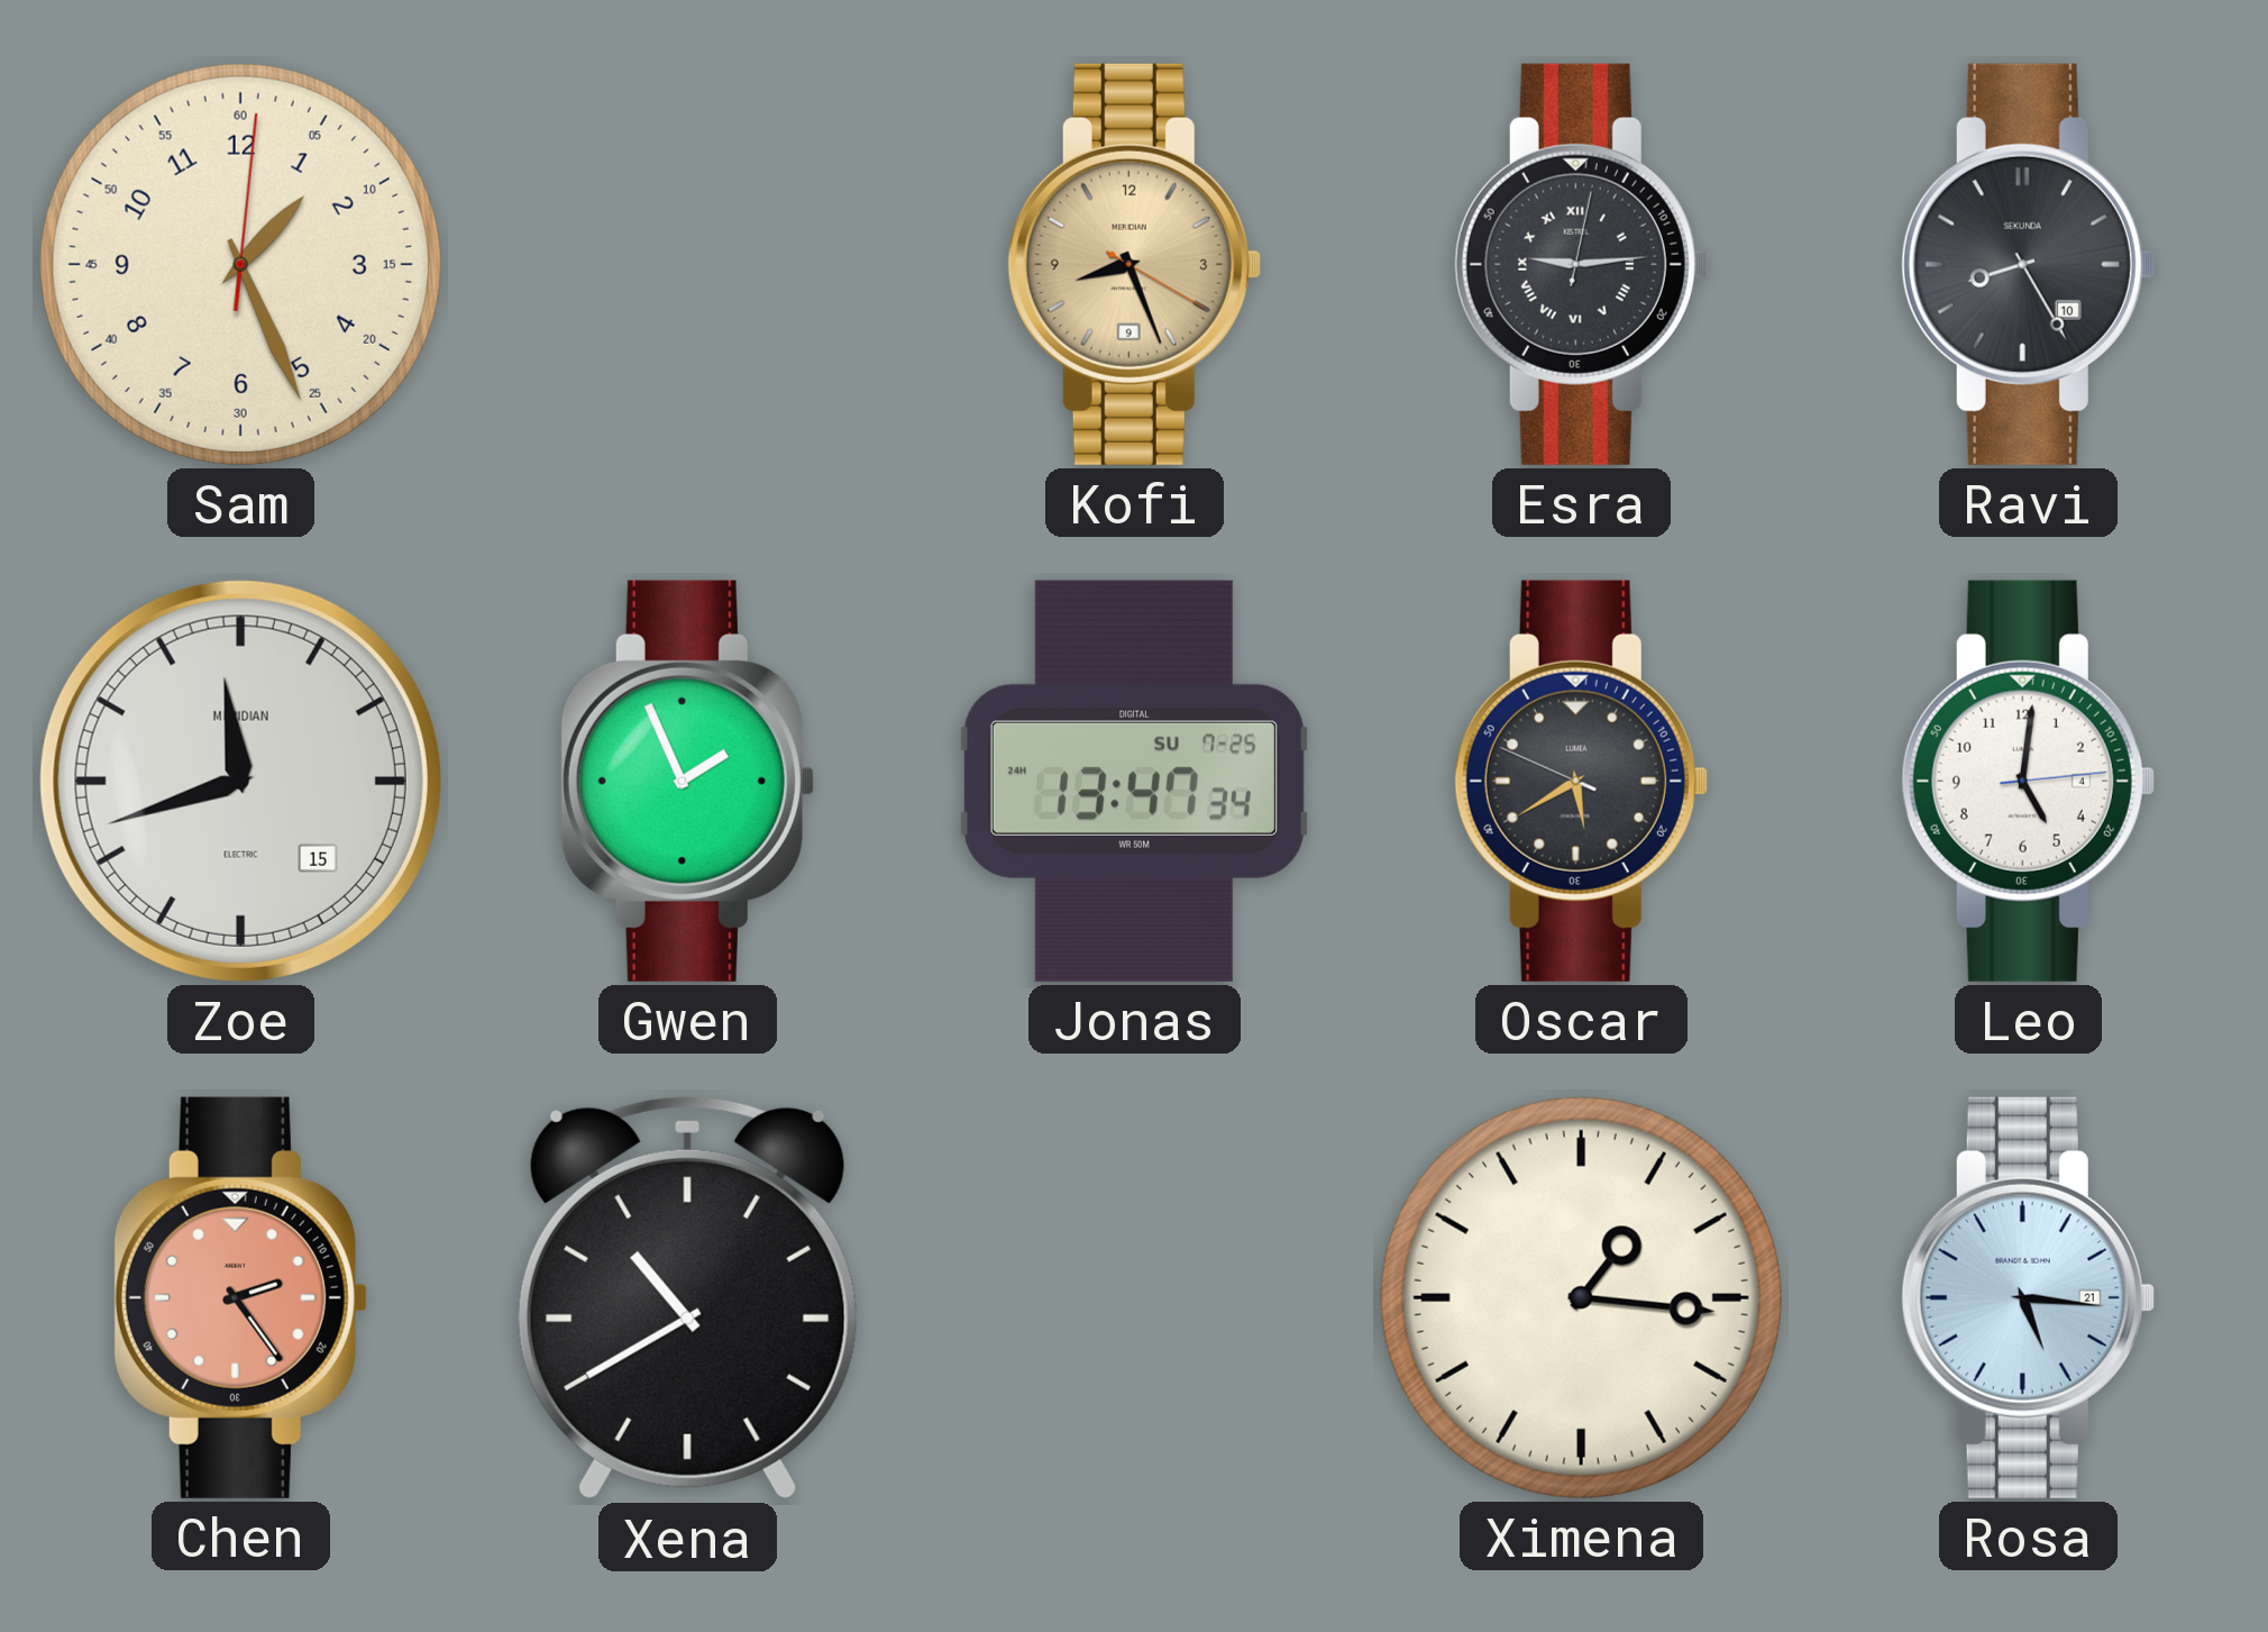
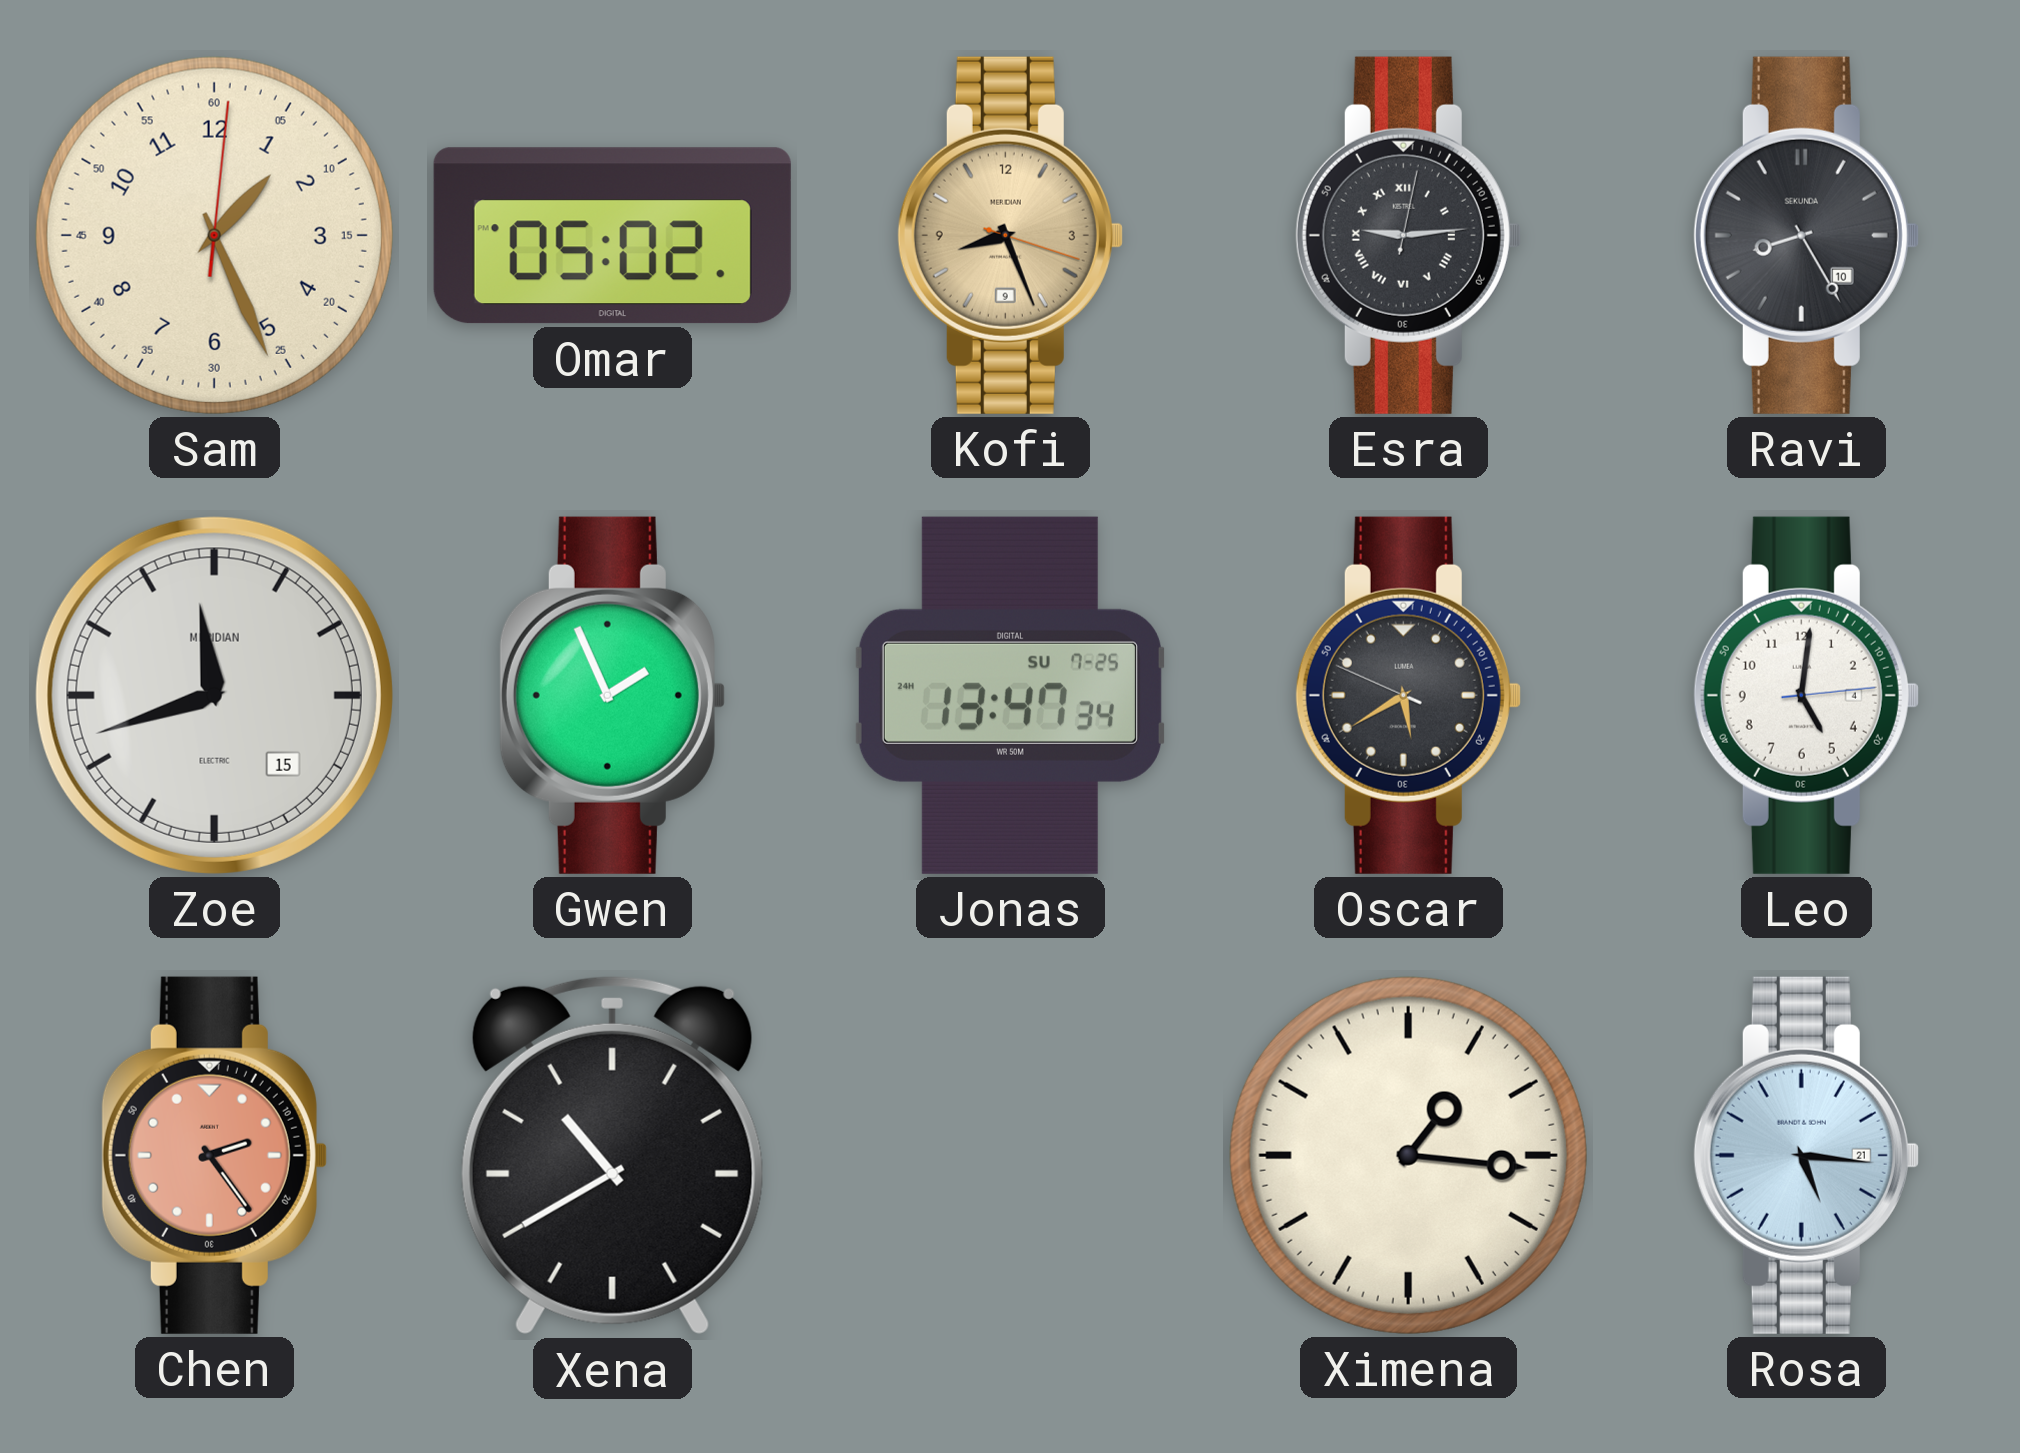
Omar: none -> 05:02 (612, 236)
Kofi: 8:26:20 -> 8:26:18 (1010, 235)
